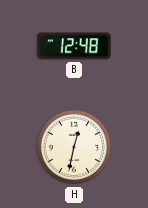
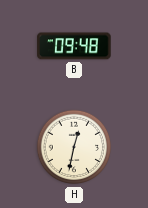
B: 12:48 -> 09:48 (74, 46)
